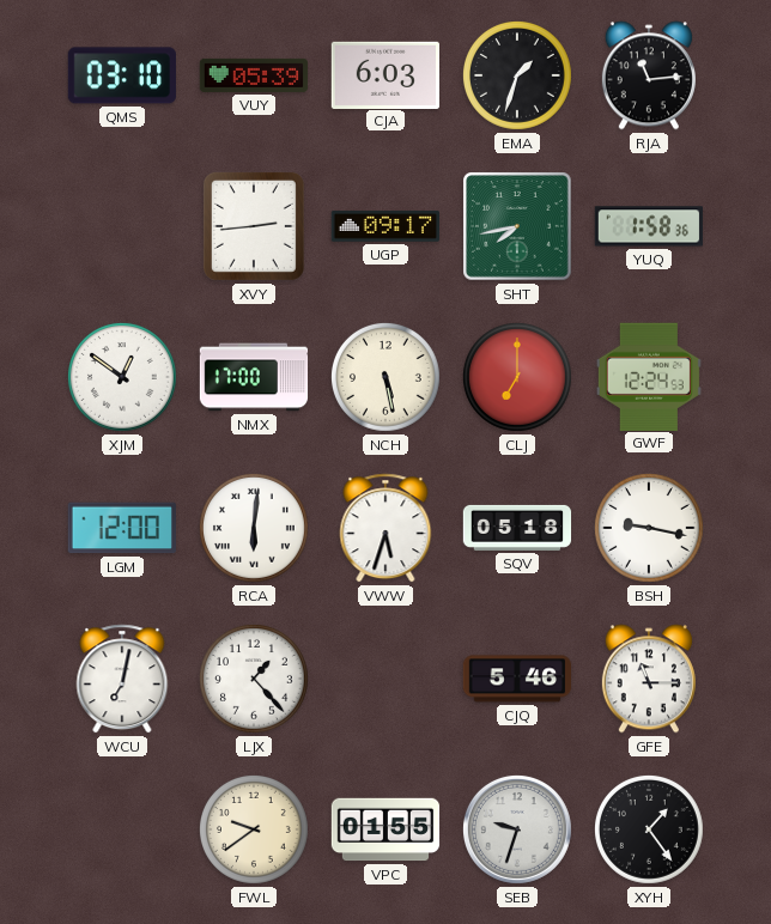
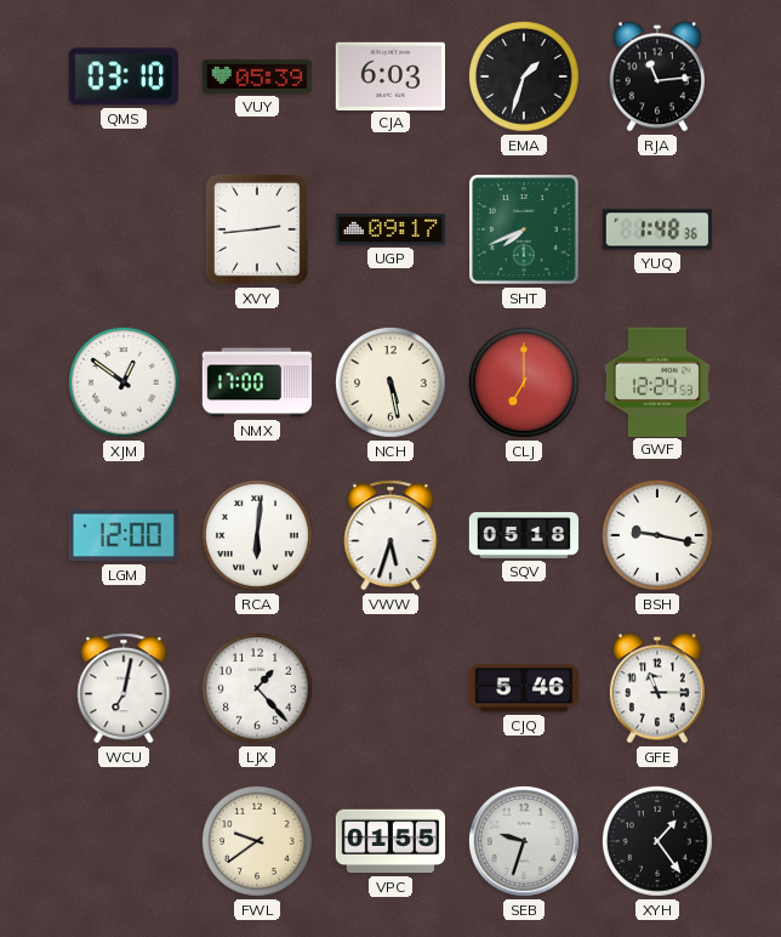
SHT: 7:43 -> 7:41 (524, 229)
YUQ: 1:58 -> 1:48 (657, 229)
